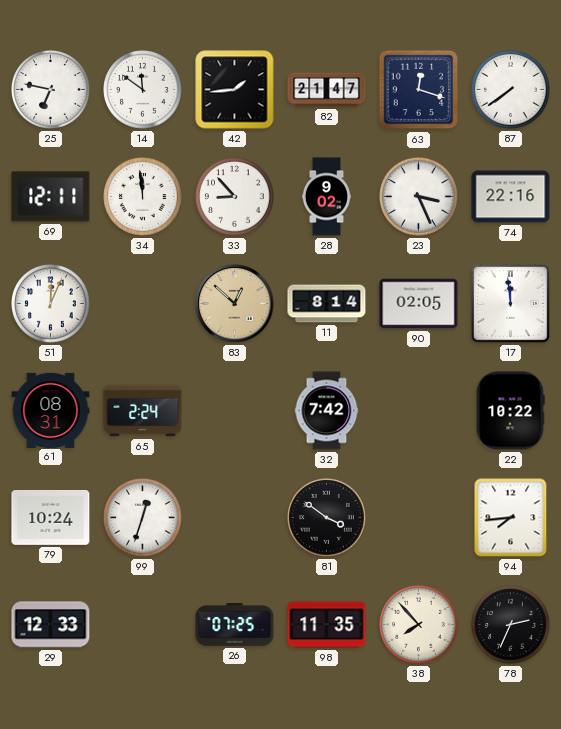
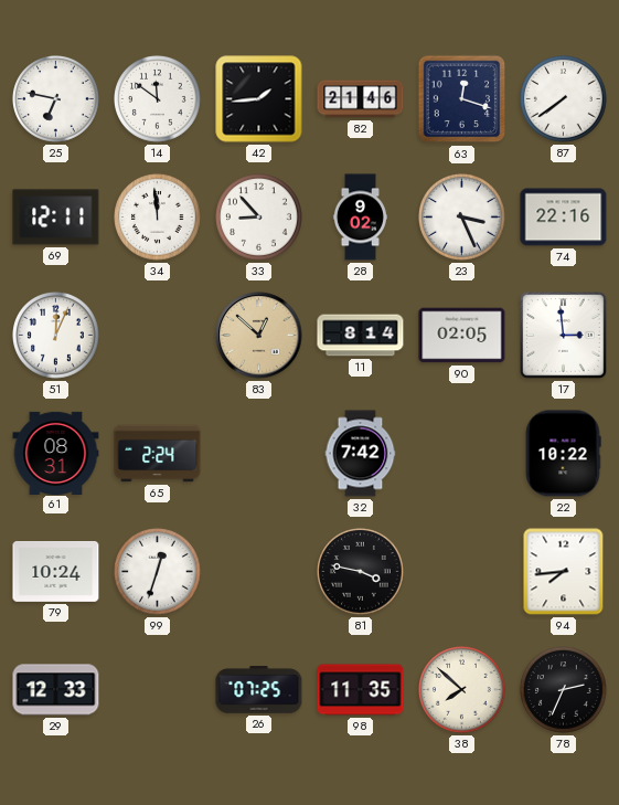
82: 21:47 -> 21:46 (361, 99)
17: 11:59 -> 2:59 (564, 336)
81: 3:51 -> 3:47 (361, 572)
38: 7:53 -> 7:52 (462, 690)
